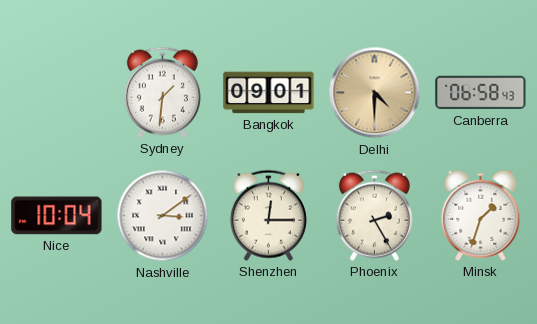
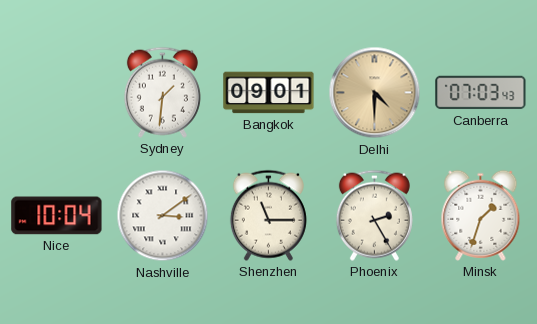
Canberra: 06:58 -> 07:03 (481, 93)
Shenzhen: 12:15 -> 11:15 (268, 215)
